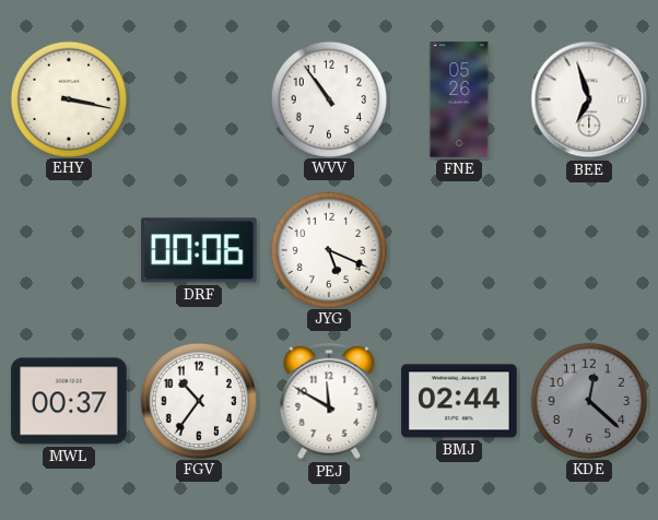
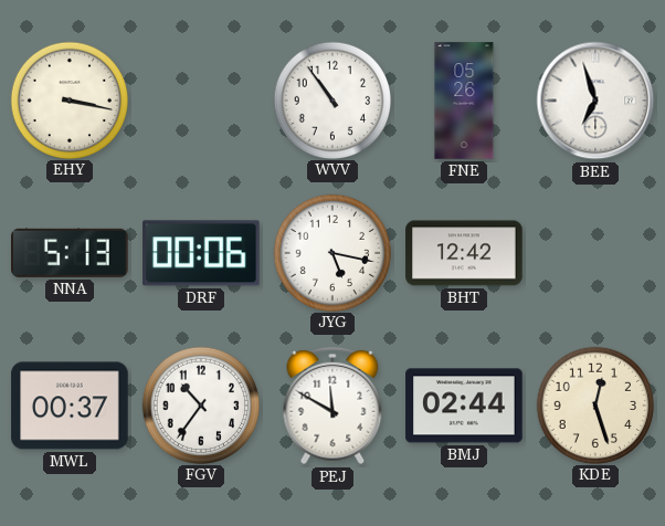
NNA: none -> 5:13 (71, 253)
JYG: 5:19 -> 5:17 (331, 252)
BHT: none -> 12:42 (464, 253)
KDE: 12:22 -> 12:27 (594, 404)
KDE dial: grey -> cream (594, 404)
